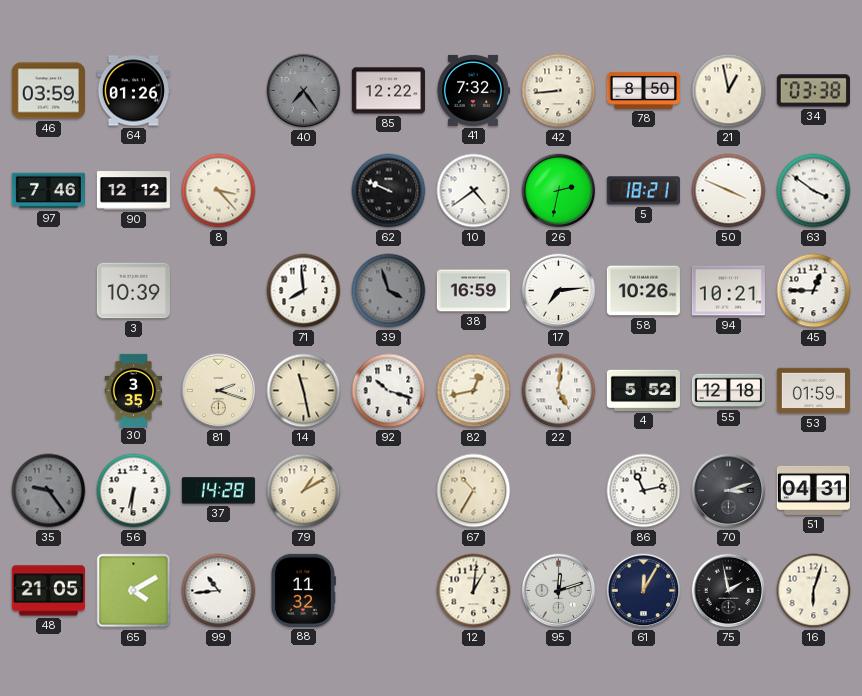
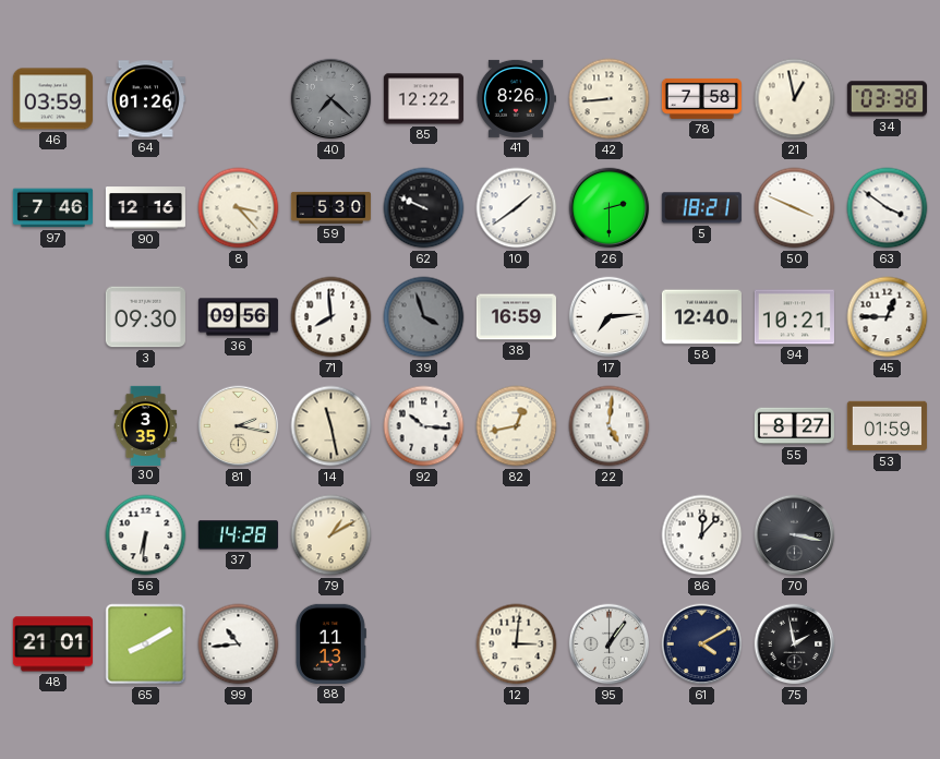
40: 7:24 -> 7:22 (332, 99)
41: 7:32 -> 8:26 (516, 98)
78: 8:50 -> 7:58 (701, 98)
90: 12:12 -> 12:16 (145, 208)
59: none -> 5:30 (330, 207)
10: 4:39 -> 1:39 (517, 208)
26: 2:32 -> 2:30 (610, 208)
3: 10:39 -> 09:30 (145, 317)
36: none -> 09:56 (238, 317)
58: 10:26 -> 12:40 (701, 317)
81: 2:18 -> 2:17 (239, 426)
92: 10:18 -> 10:16 (424, 426)
4: 5:52 -> none (643, 390)
55: 12:18 -> 8:27 (794, 426)
35: 9:24 -> none (49, 491)
67: 10:35 -> none (474, 491)
86: 11:13 -> 12:07 (702, 535)
70: 3:12 -> 3:17 (795, 535)
51: 04:31 -> none (813, 490)
48: 21:05 -> 21:01 (52, 644)
65: 4:10 -> 8:10 (146, 644)
88: 11:32 -> 11:13 (330, 643)
12: 1:01 -> 3:01 (517, 644)
95: 12:12 -> 1:06 (610, 644)
61: 12:05 -> 4:10 (702, 644)
16: 6:03 -> none (814, 591)
